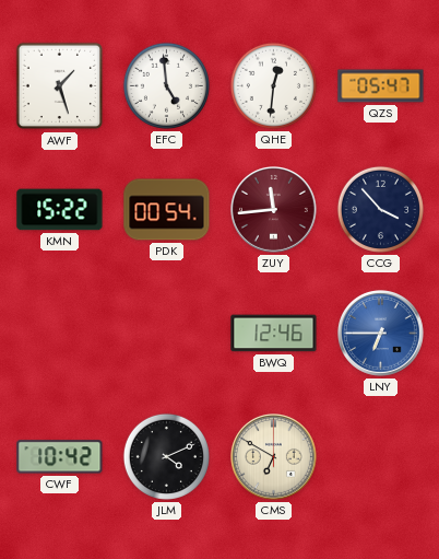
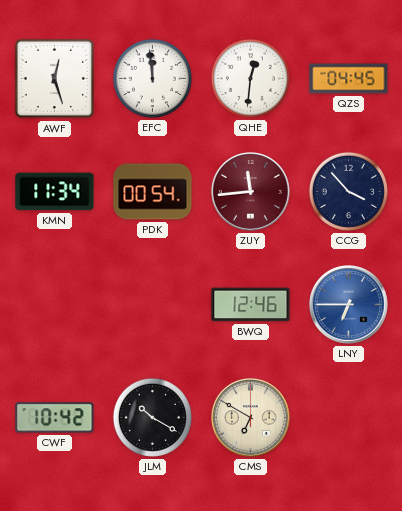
AWF: 1:27 -> 12:27 (55, 79)
EFC: 4:59 -> 11:59 (152, 78)
QZS: 05:47 -> 04:45 (349, 79)
KMN: 15:22 -> 11:34 (55, 192)
JLM: 4:11 -> 10:20 (152, 417)
